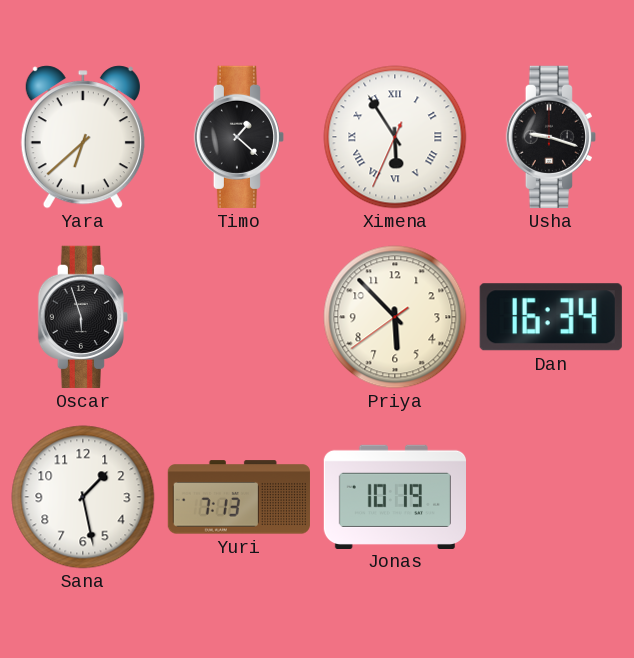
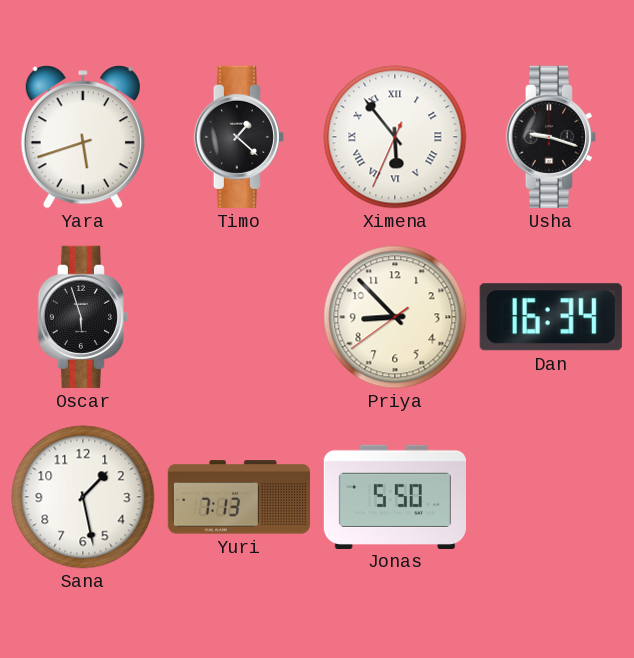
Yara: 6:38 -> 5:42 (83, 137)
Ximena: 5:54 -> 5:53 (395, 137)
Priya: 5:52 -> 8:52 (395, 317)
Jonas: 10:19 -> 5:50 (394, 496)
